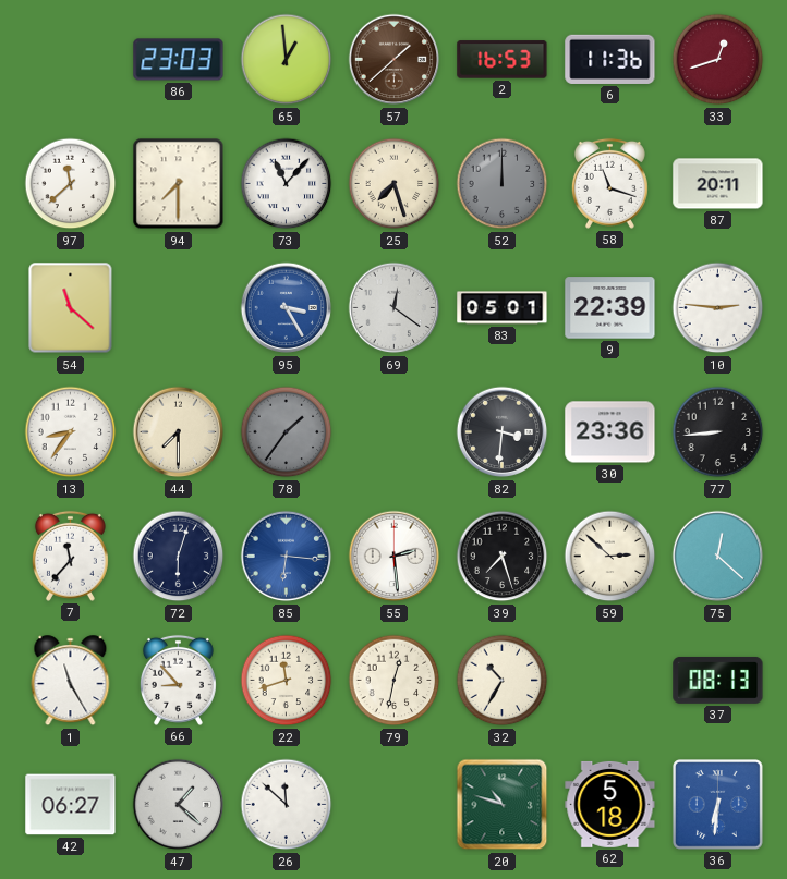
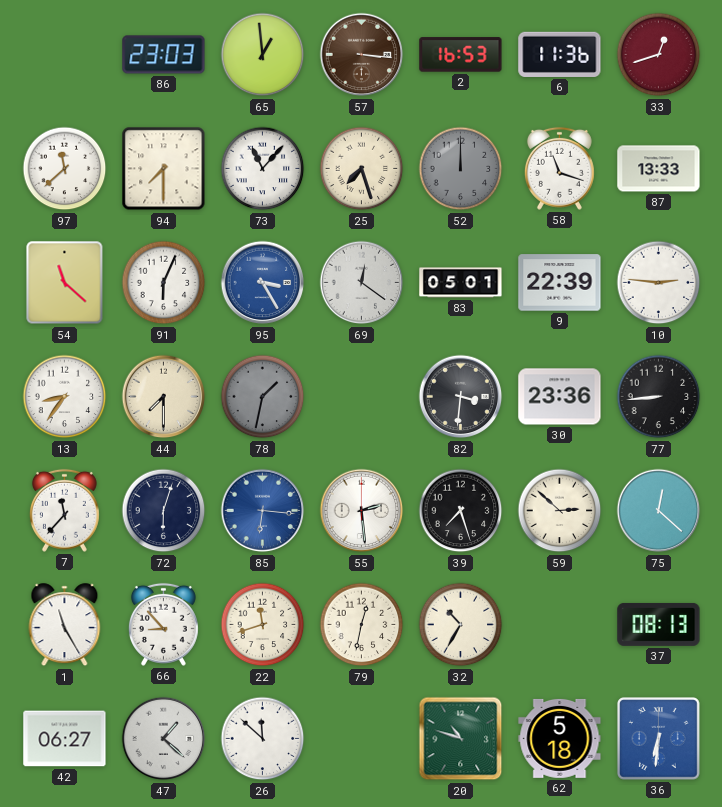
57: 1:38 -> 3:16 (362, 55)
87: 20:11 -> 13:33 (659, 169)
91: none -> 6:04 (164, 283)
78: 1:36 -> 1:32 (263, 397)
